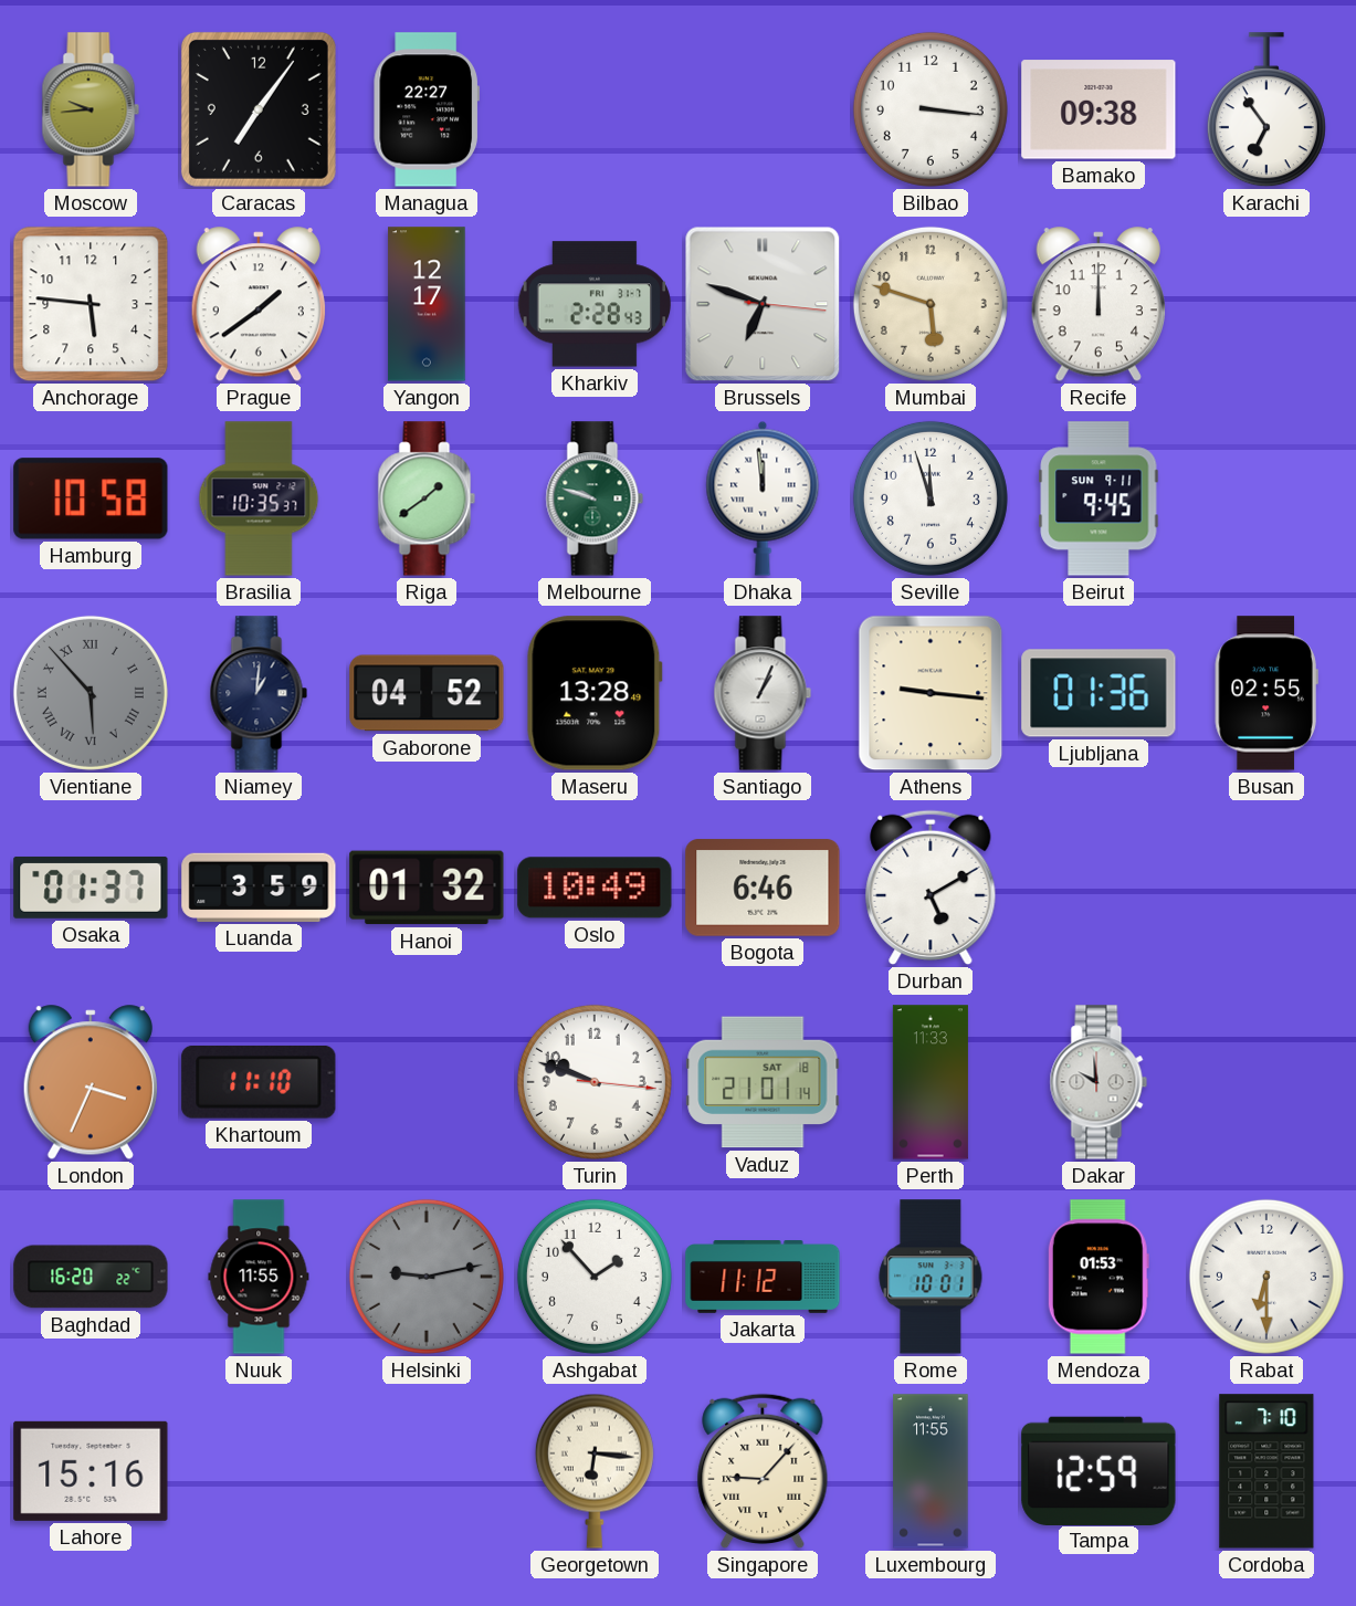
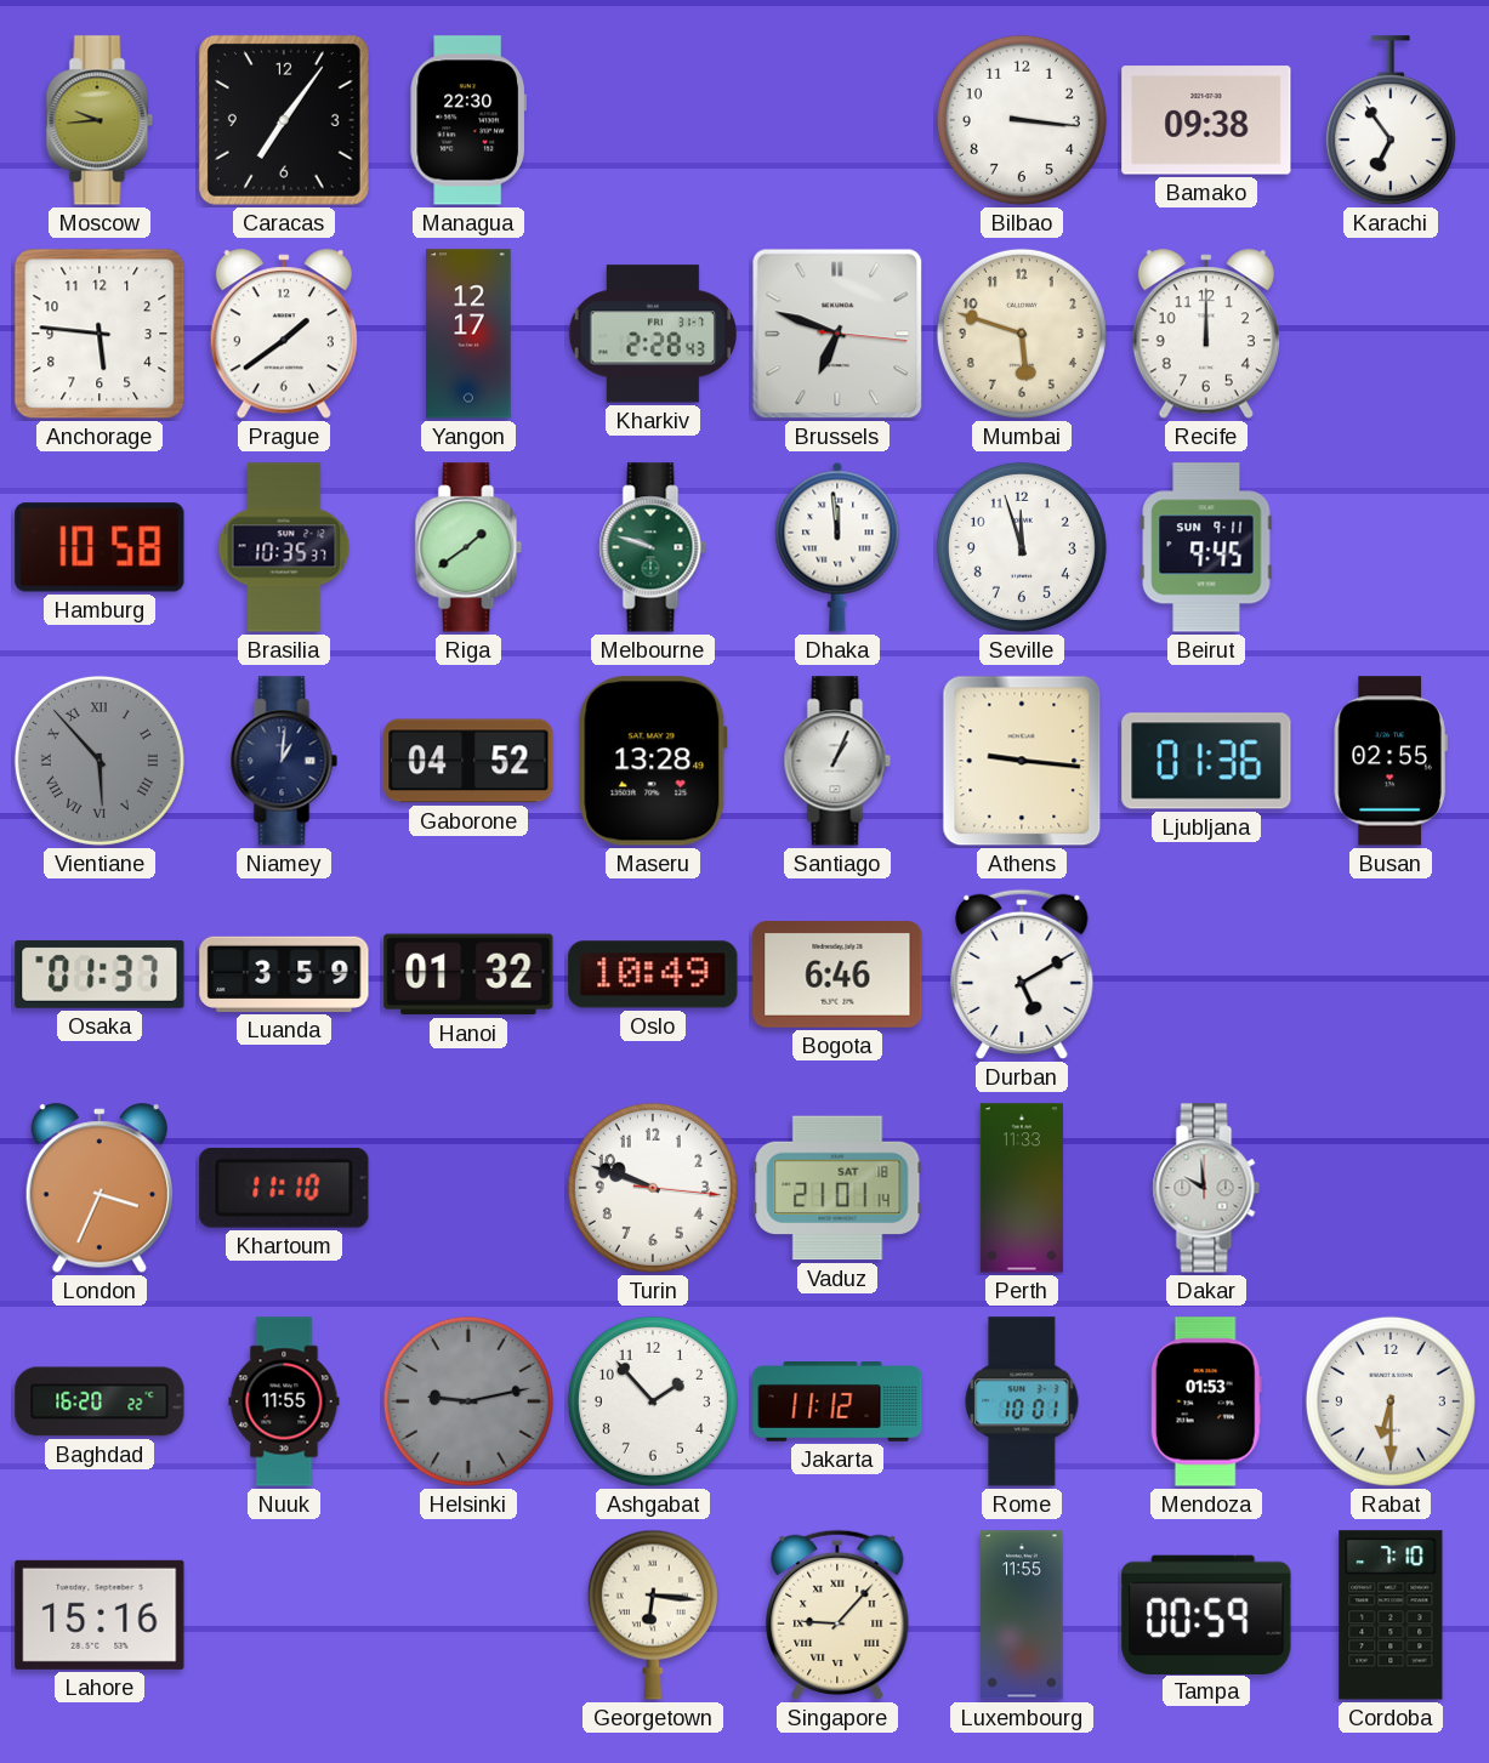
Managua: 22:27 -> 22:30 (467, 120)
Tampa: 12:59 -> 00:59 (1206, 1614)
